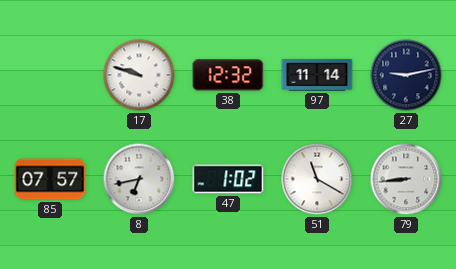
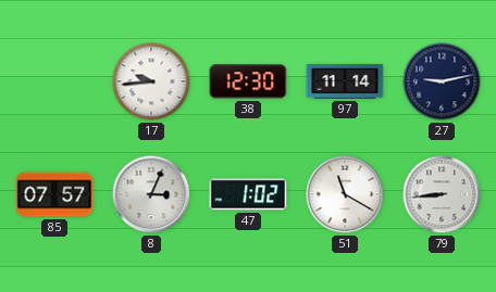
17: 9:48 -> 9:44 (151, 81)
38: 12:32 -> 12:30 (248, 81)
8: 6:43 -> 3:04 (151, 194)
